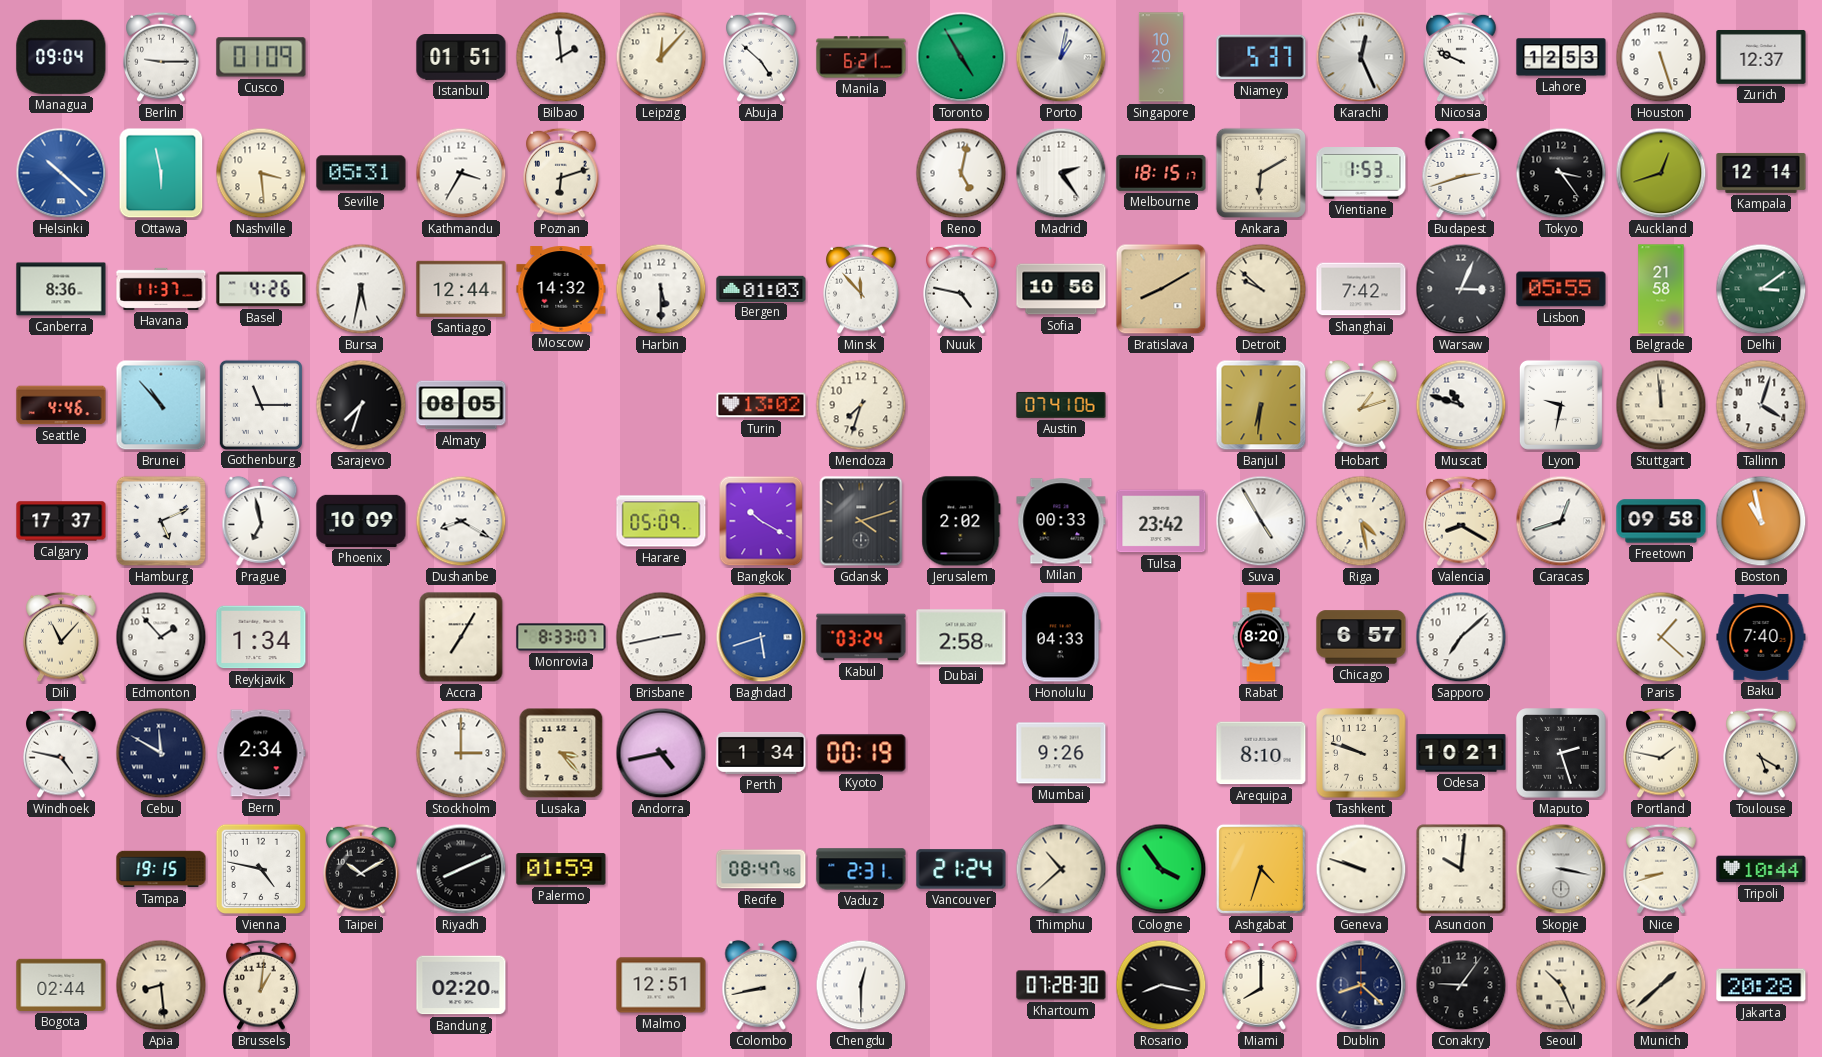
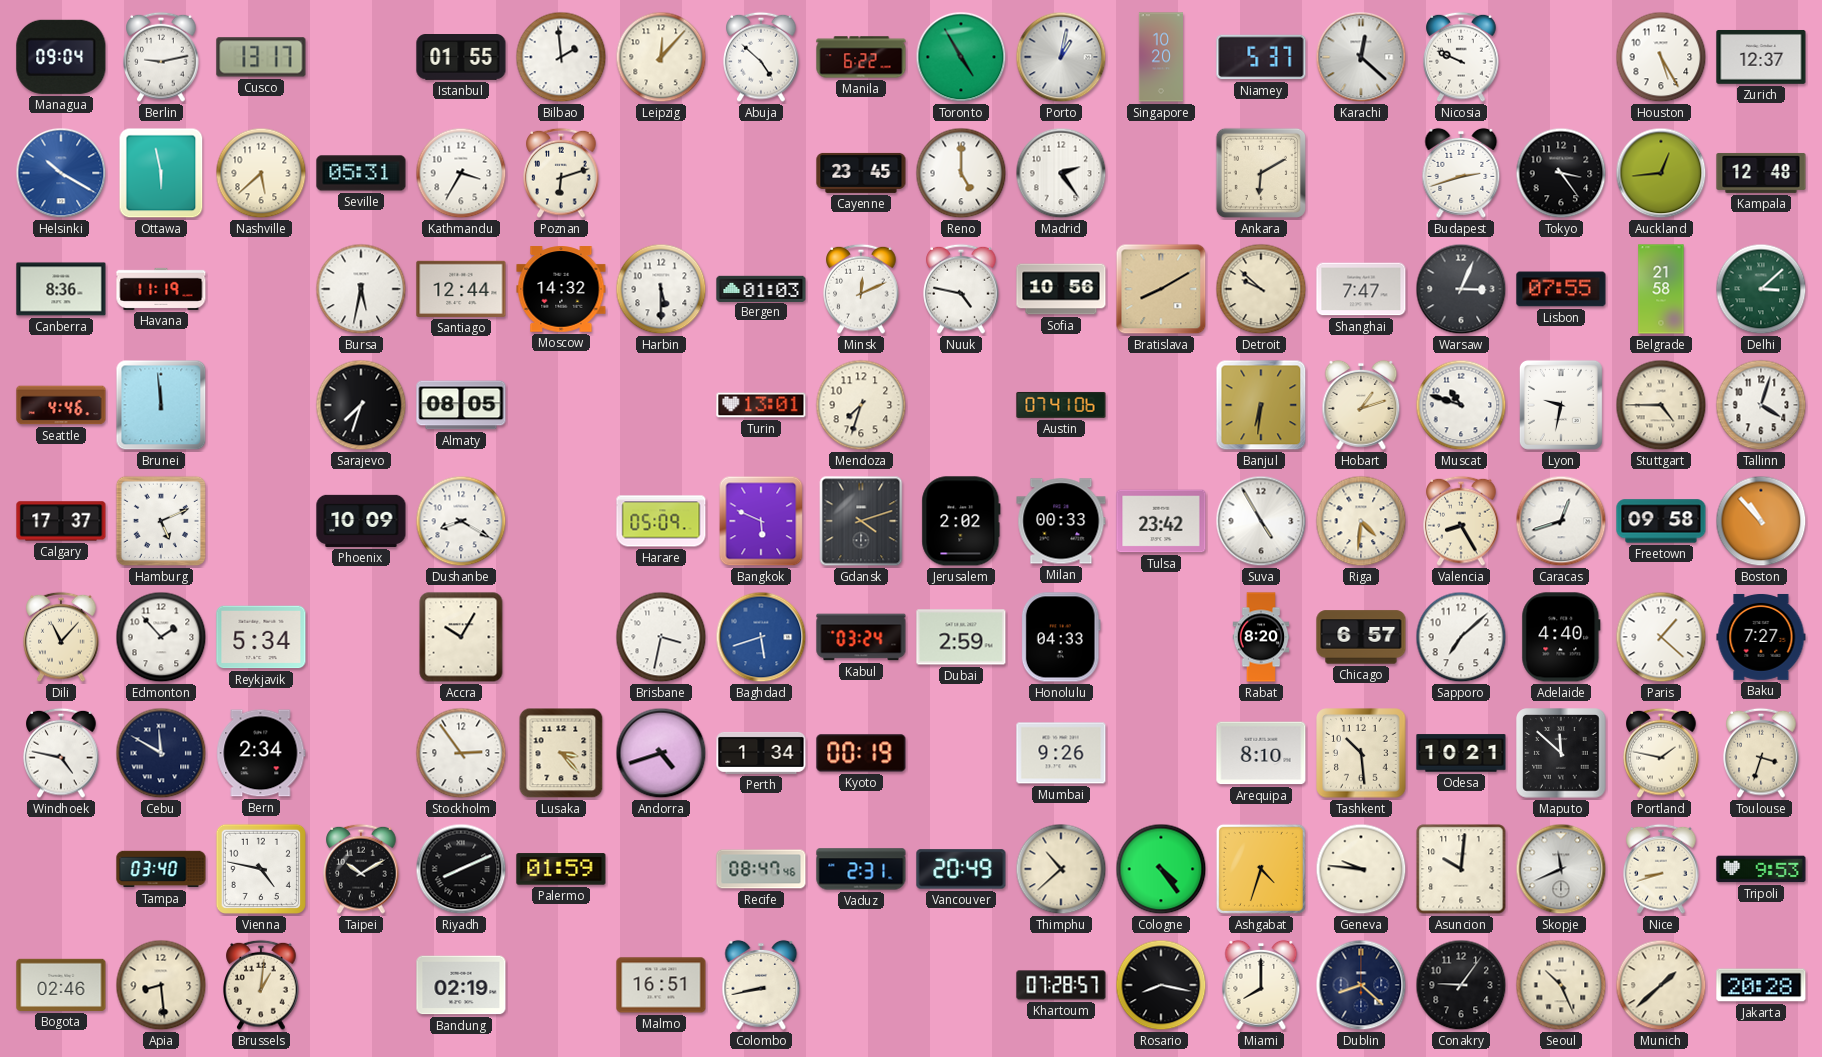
Berlin: 9:15 -> 9:13 (161, 57)
Cusco: 01:09 -> 13:17 (261, 57)
Istanbul: 01:51 -> 01:55 (461, 58)
Manila: 6:21 -> 6:22 (861, 57)
Karachi: 12:26 -> 12:22 (1361, 57)
Lahore: 12:53 -> none (1561, 57)
Houston: 5:27 -> 5:25 (1661, 57)
Helsinki: 10:22 -> 10:20 (61, 173)
Nashville: 3:29 -> 5:38 (261, 173)
Cayenne: none -> 23:45 (861, 173)
Reno: 5:02 -> 5:00 (961, 173)
Melbourne: 18:15 -> none (1161, 173)
Vientiane: 1:53 -> none (1361, 174)
Auckland: 12:42 -> 12:44 (1661, 173)
Kampala: 12:14 -> 12:48 (1761, 173)
Havana: 11:37 -> 11:19 (161, 289)
Basel: 4:26 -> none (261, 289)
Minsk: 11:53 -> 12:11 (861, 289)
Shanghai: 7:42 -> 7:47 (1361, 289)
Lisbon: 05:55 -> 07:55 (1561, 289)
Delhi: 3:09 -> 3:08 (1761, 289)
Brunei: 10:53 -> 11:59 (161, 405)
Gothenburg: 11:15 -> none (261, 404)
Turin: 13:02 -> 13:01 (761, 405)
Stuttgart: 11:59 -> 4:45 (1661, 405)
Prague: 6:58 -> none (261, 521)
Bangkok: 10:20 -> 5:49 (761, 521)
Riga: 4:28 -> 4:31 (1361, 521)
Valencia: 8:20 -> 8:25 (1461, 521)
Boston: 10:58 -> 10:53 (1761, 521)
Reykjavik: 1:34 -> 5:34 (261, 637)
Accra: 7:05 -> 10:05 (461, 637)
Monrovia: 8:33 -> none (561, 637)
Brisbane: 2:43 -> 3:32 (661, 637)
Dubai: 2:58 -> 2:59 (961, 637)
Adelaide: none -> 4:40 (1561, 637)
Baku: 7:40 -> 7:27 (1761, 637)
Stockholm: 3:00 -> 2:54 (461, 753)
Andorra: 4:43 -> 4:42 (661, 753)
Tashkent: 9:48 -> 10:29 (1361, 753)
Maputo: 2:27 -> 11:52 (1561, 753)
Toulouse: 5:20 -> 3:33 (1761, 753)
Tampa: 19:15 -> 03:40 (161, 869)
Vancouver: 21:24 -> 20:49 (961, 869)
Cologne: 3:54 -> 4:24 (1161, 869)
Geneva: 9:48 -> 9:46 (1361, 869)
Skopje: 3:17 -> 11:41 (1561, 869)
Tripoli: 10:44 -> 9:53 (1761, 869)
Bogota: 02:44 -> 02:46 (61, 985)
Bandung: 02:20 -> 02:19 (461, 985)
Malmo: 12:51 -> 16:51 (661, 985)
Chengdu: 12:30 -> none (861, 985)
Khartoum: 07:28:30 -> 07:28:57 (1061, 985)
